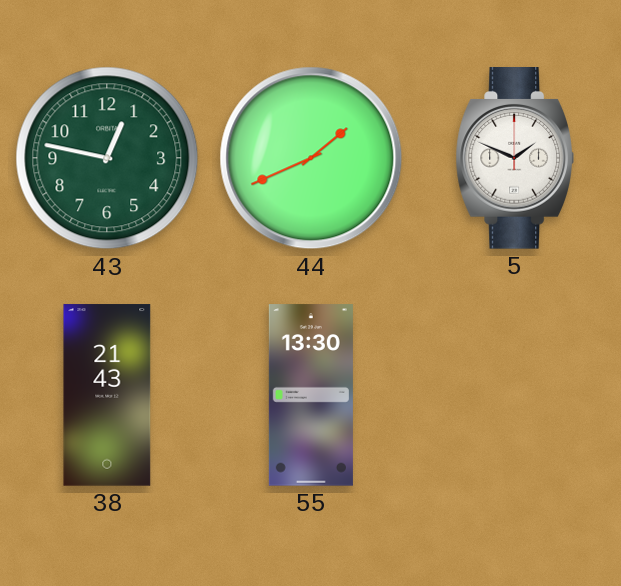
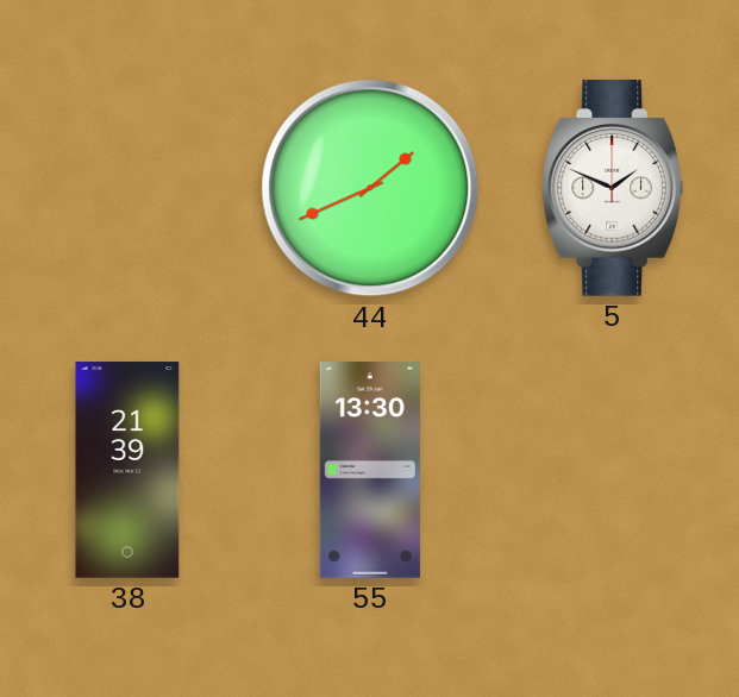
43: 12:47 -> none (107, 158)
38: 21:43 -> 21:39 (127, 470)
